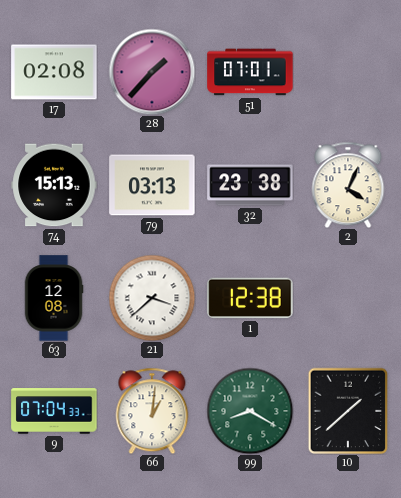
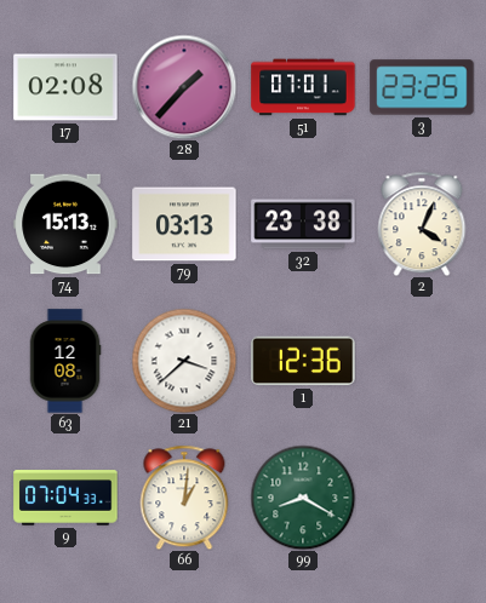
3: none -> 23:25 (422, 87)
1: 12:38 -> 12:36 (303, 361)
10: 1:38 -> none (348, 411)
